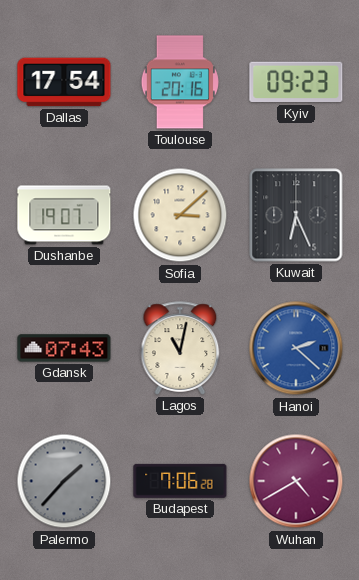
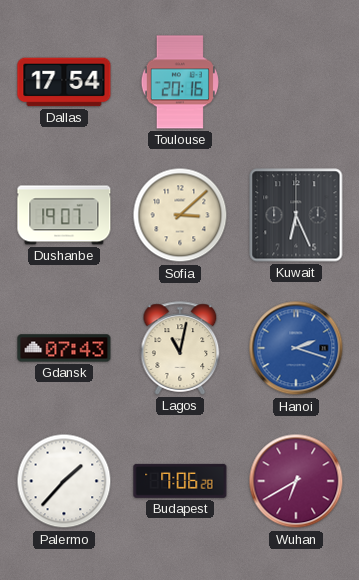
Kyiv: 09:23 -> none (296, 82)
Hanoi: 2:22 -> 2:18 (296, 348)
Palermo dial: grey -> white (64, 481)
Wuhan: 4:40 -> 6:40 (296, 481)
